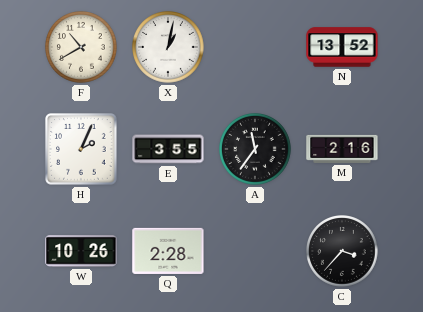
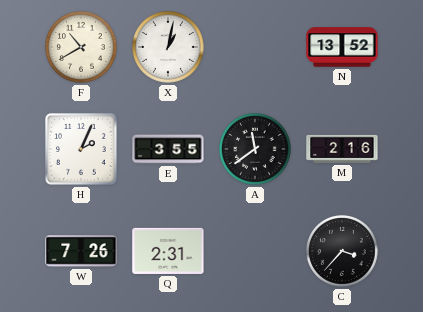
A: 11:36 -> 11:39 (256, 150)
W: 10:26 -> 7:26 (81, 251)
Q: 2:28 -> 2:31 (168, 251)
